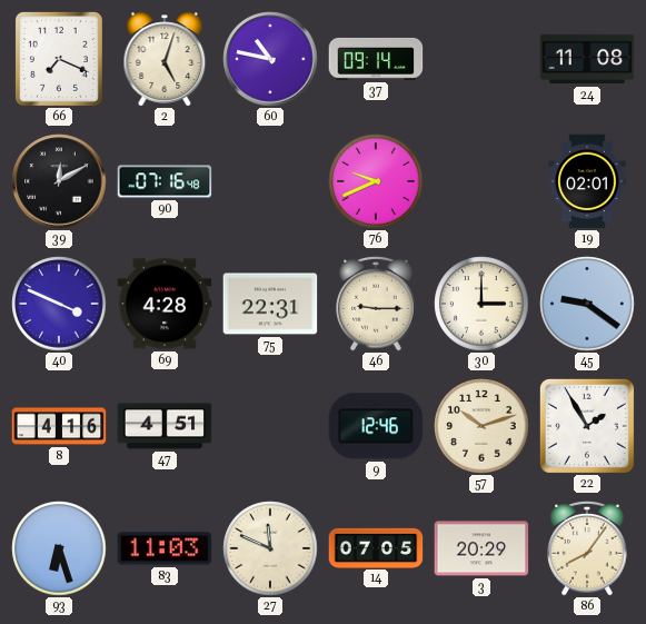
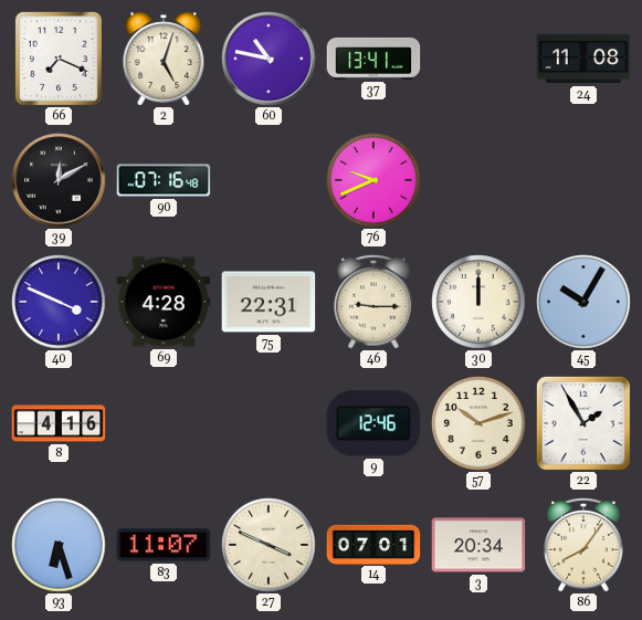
37: 09:14 -> 13:41 (373, 59)
19: 02:01 -> none (587, 181)
30: 3:00 -> 12:00 (478, 302)
45: 9:21 -> 10:05 (583, 302)
47: 4:51 -> none (165, 426)
83: 11:03 -> 11:07 (164, 545)
27: 11:49 -> 3:49 (269, 545)
14: 07:05 -> 07:01 (373, 544)
3: 20:29 -> 20:34 (478, 545)
